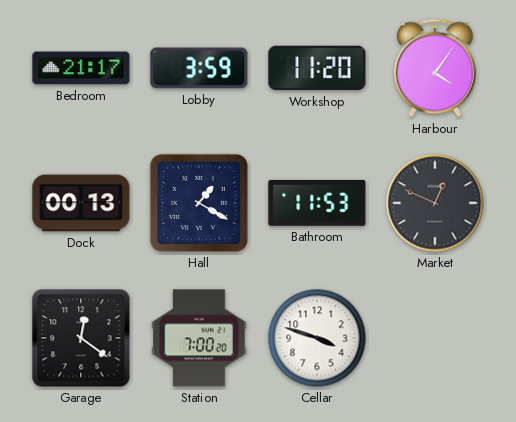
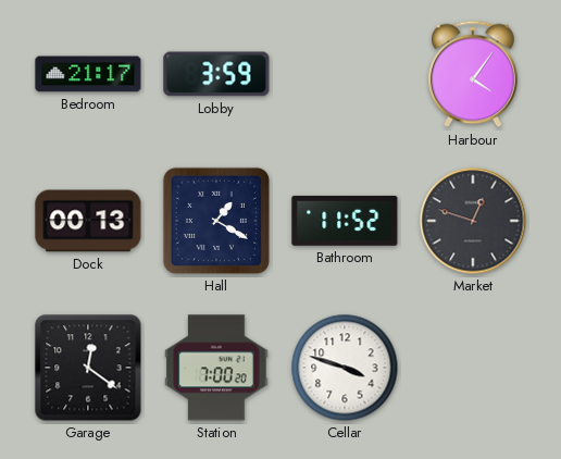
Workshop: 11:20 -> none (317, 68)
Bathroom: 11:53 -> 11:52 (345, 221)
Market: 12:49 -> 12:48 (473, 221)
